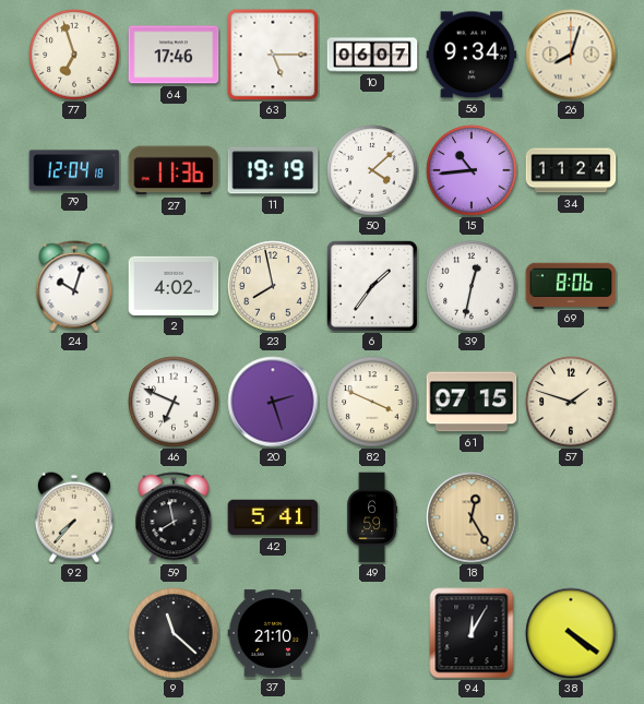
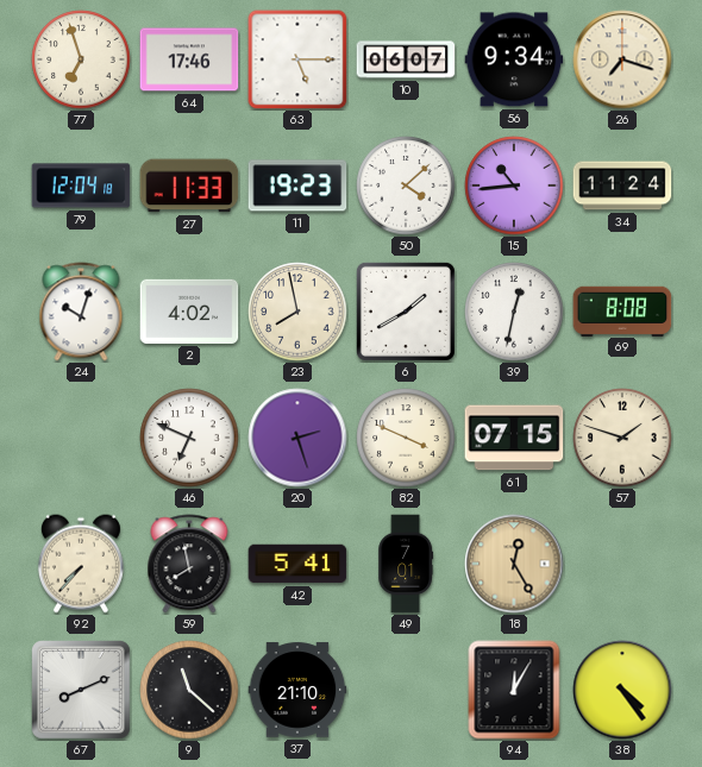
26: 8:03 -> 7:18 (622, 59)
27: 11:36 -> 11:33 (189, 186)
11: 19:19 -> 19:23 (297, 186)
6: 1:36 -> 1:40 (406, 312)
69: 8:06 -> 8:08 (622, 310)
49: 6:59 -> 7:01 (406, 564)
67: none -> 8:11 (82, 691)
38: 4:21 -> 4:24 (622, 690)
